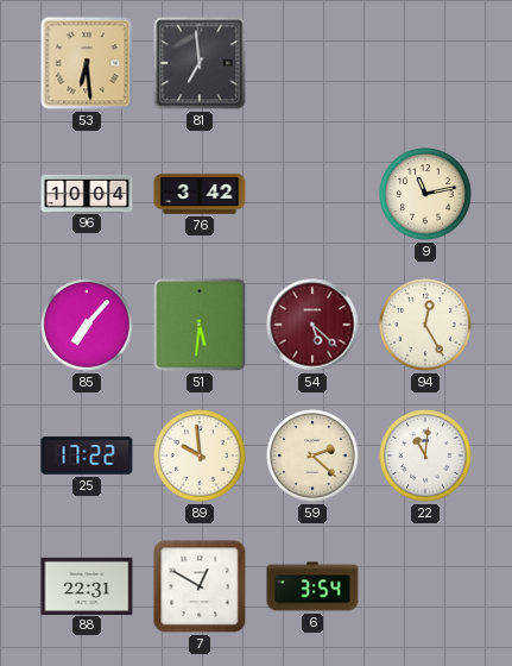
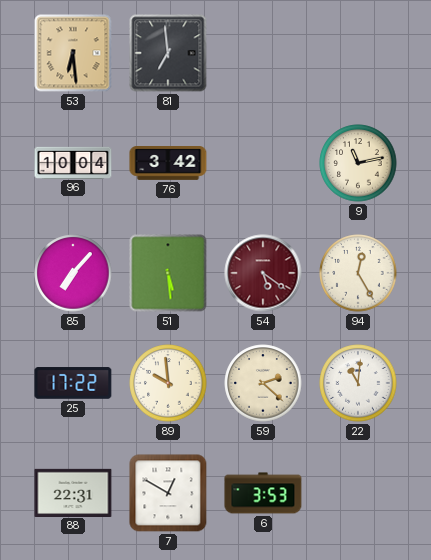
51: 5:31 -> 5:29 (168, 273)
54: 5:22 -> 5:21 (263, 273)
6: 3:54 -> 3:53 (263, 493)
